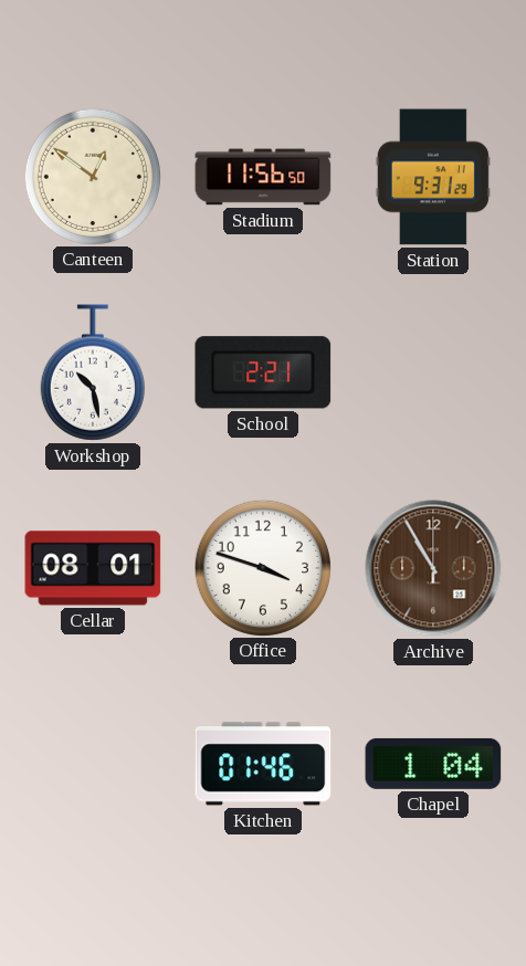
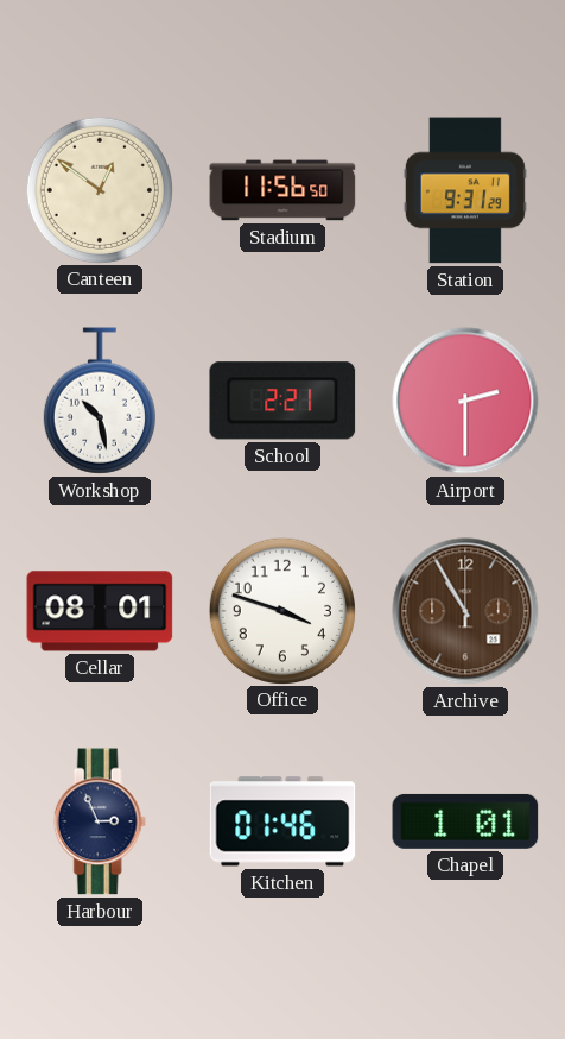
Airport: none -> 2:30 (465, 401)
Harbour: none -> 2:56 (100, 821)
Chapel: 1:04 -> 1:01 (465, 821)
